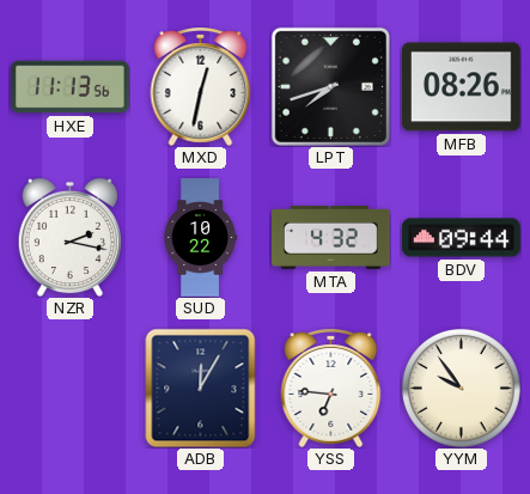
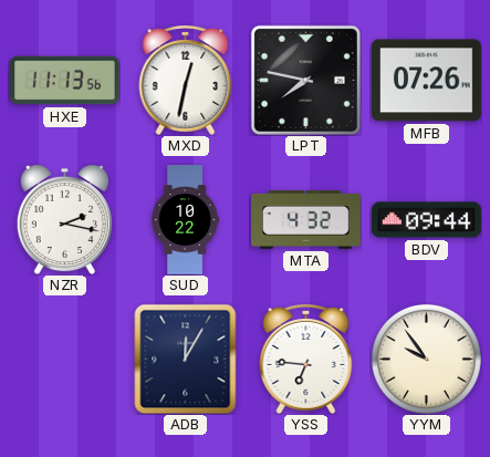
LPT: 7:42 -> 7:47 (305, 80)
MFB: 08:26 -> 07:26 (427, 81)
